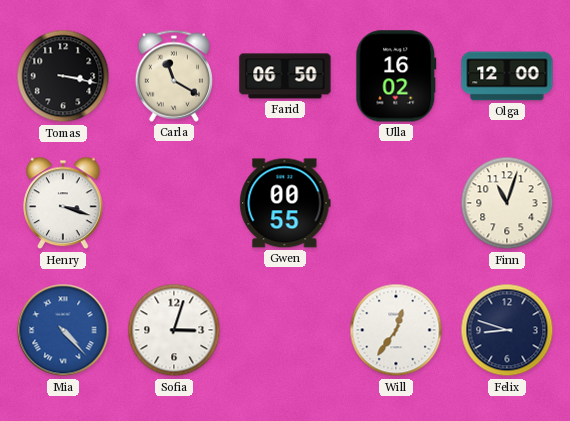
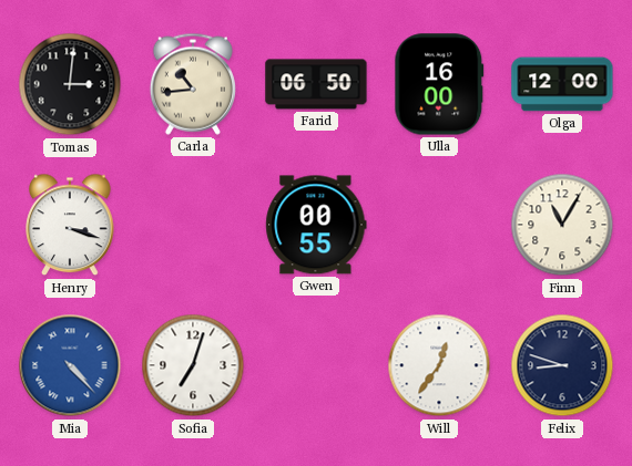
Tomas: 3:17 -> 3:01 (70, 84)
Carla: 11:20 -> 10:44 (193, 84)
Ulla: 16:02 -> 16:00 (439, 84)
Finn: 11:03 -> 11:05 (562, 225)
Sofia: 3:03 -> 7:03 (193, 365)
